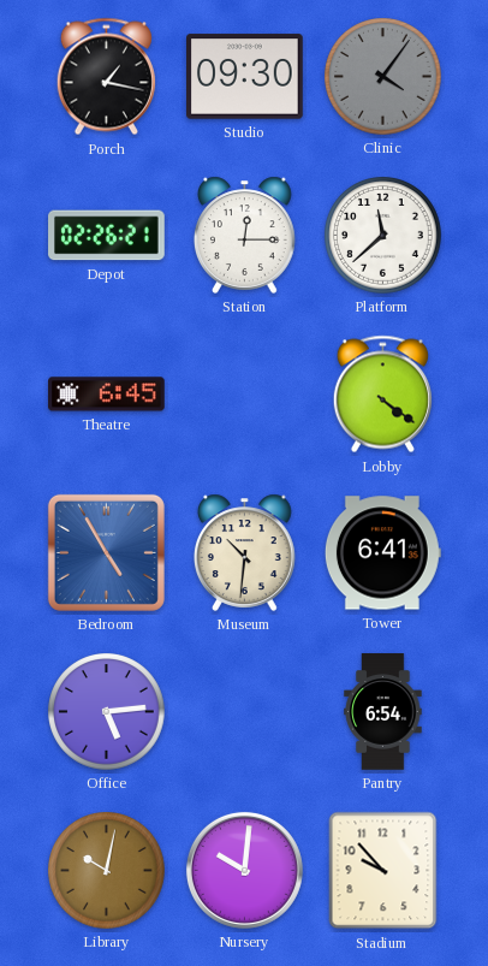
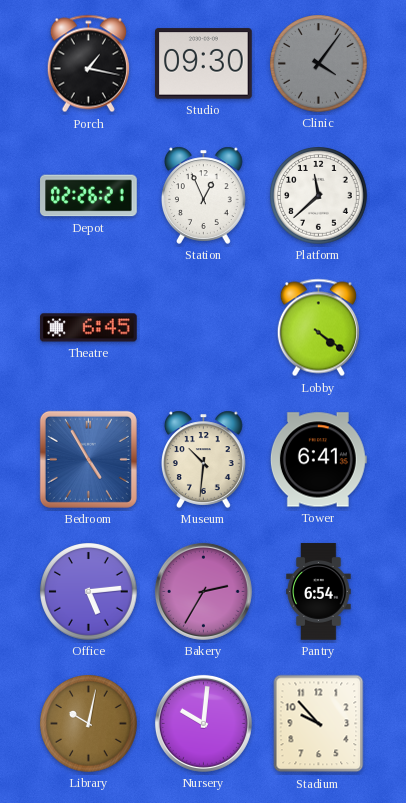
Station: 12:15 -> 12:56 (204, 195)
Bakery: none -> 2:35 (203, 591)
